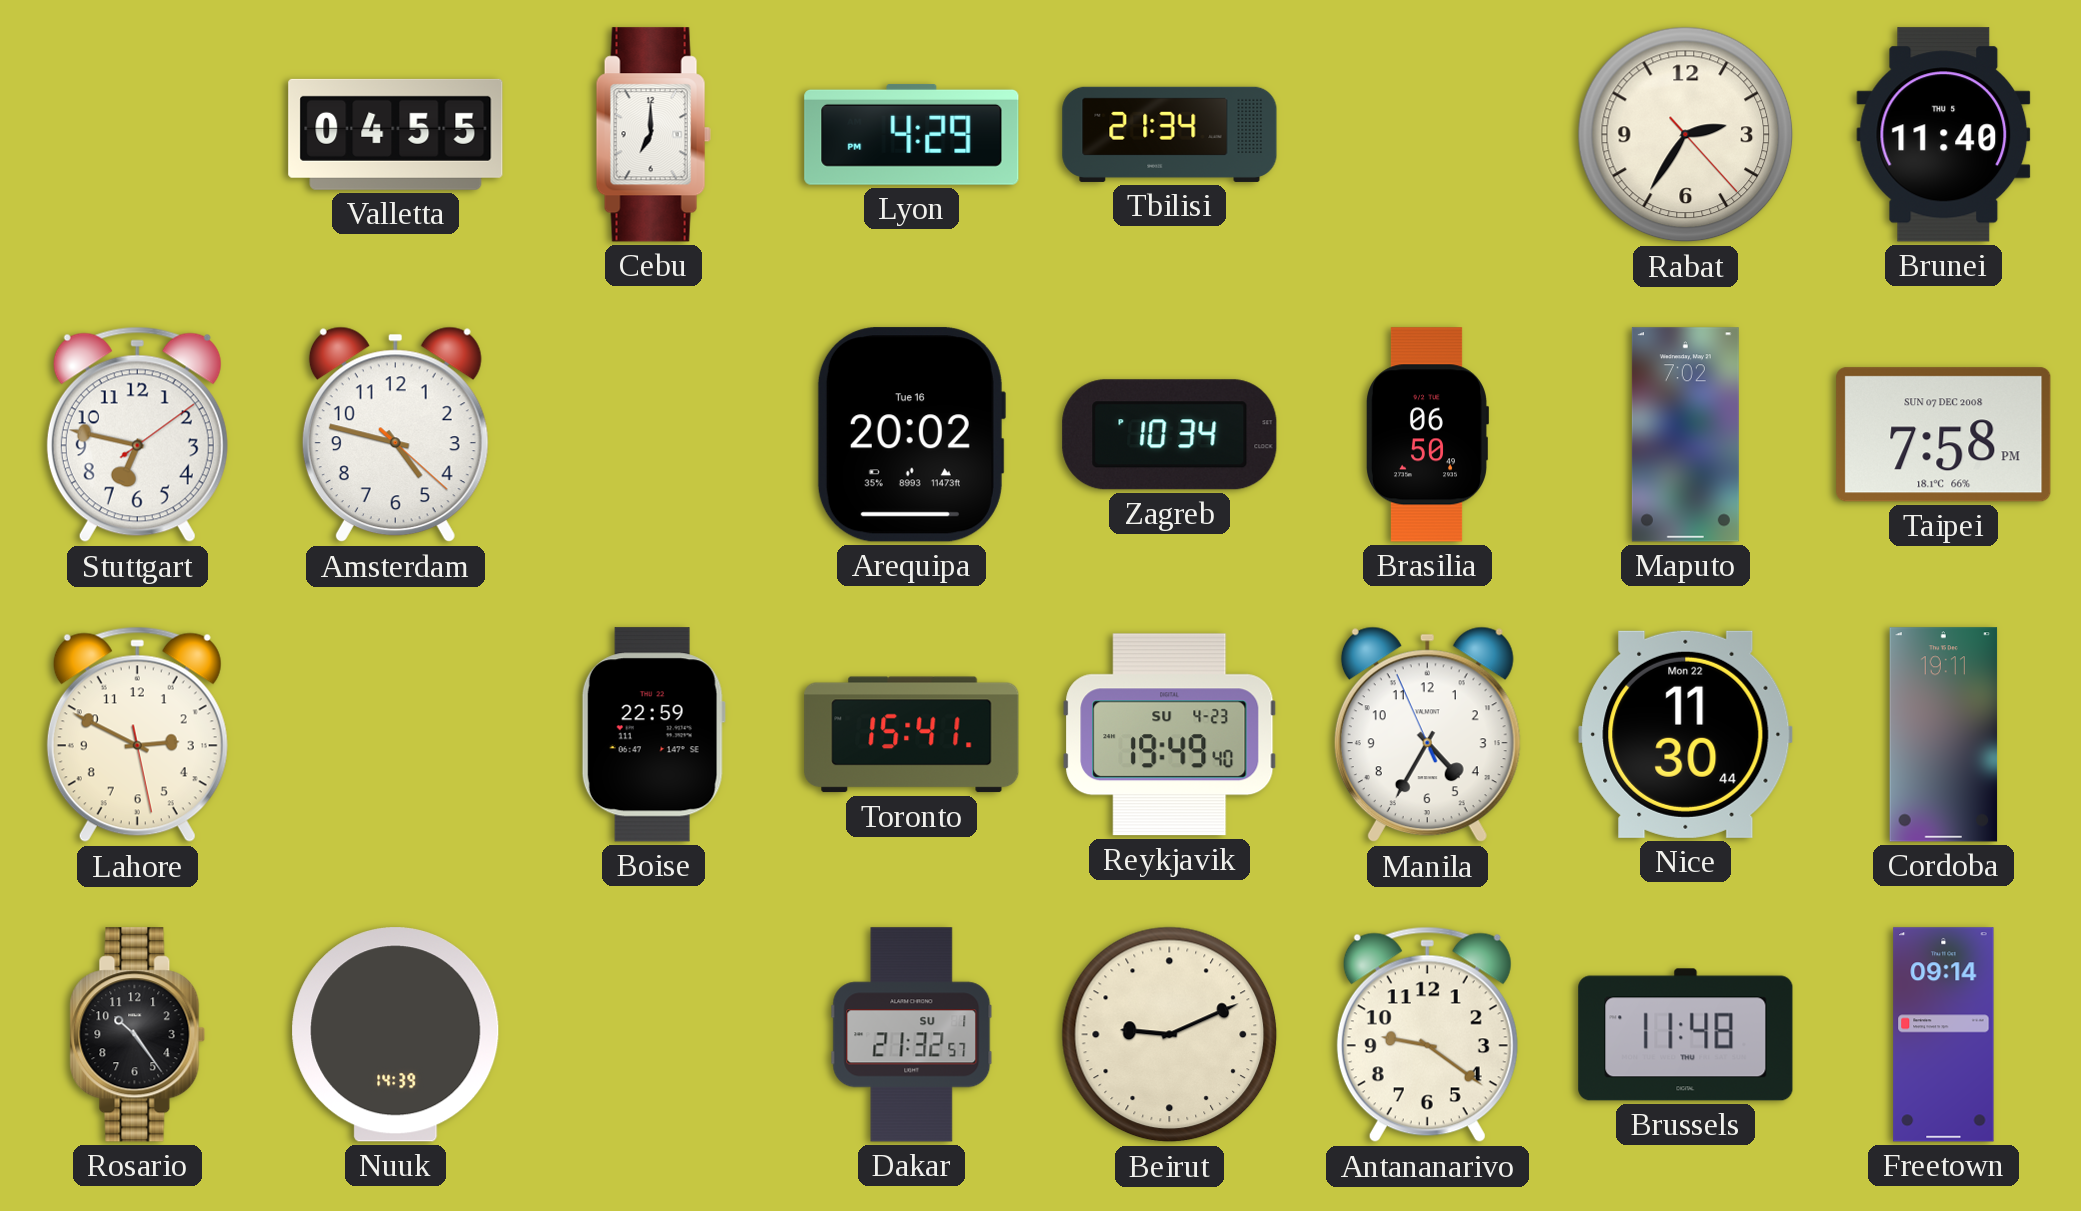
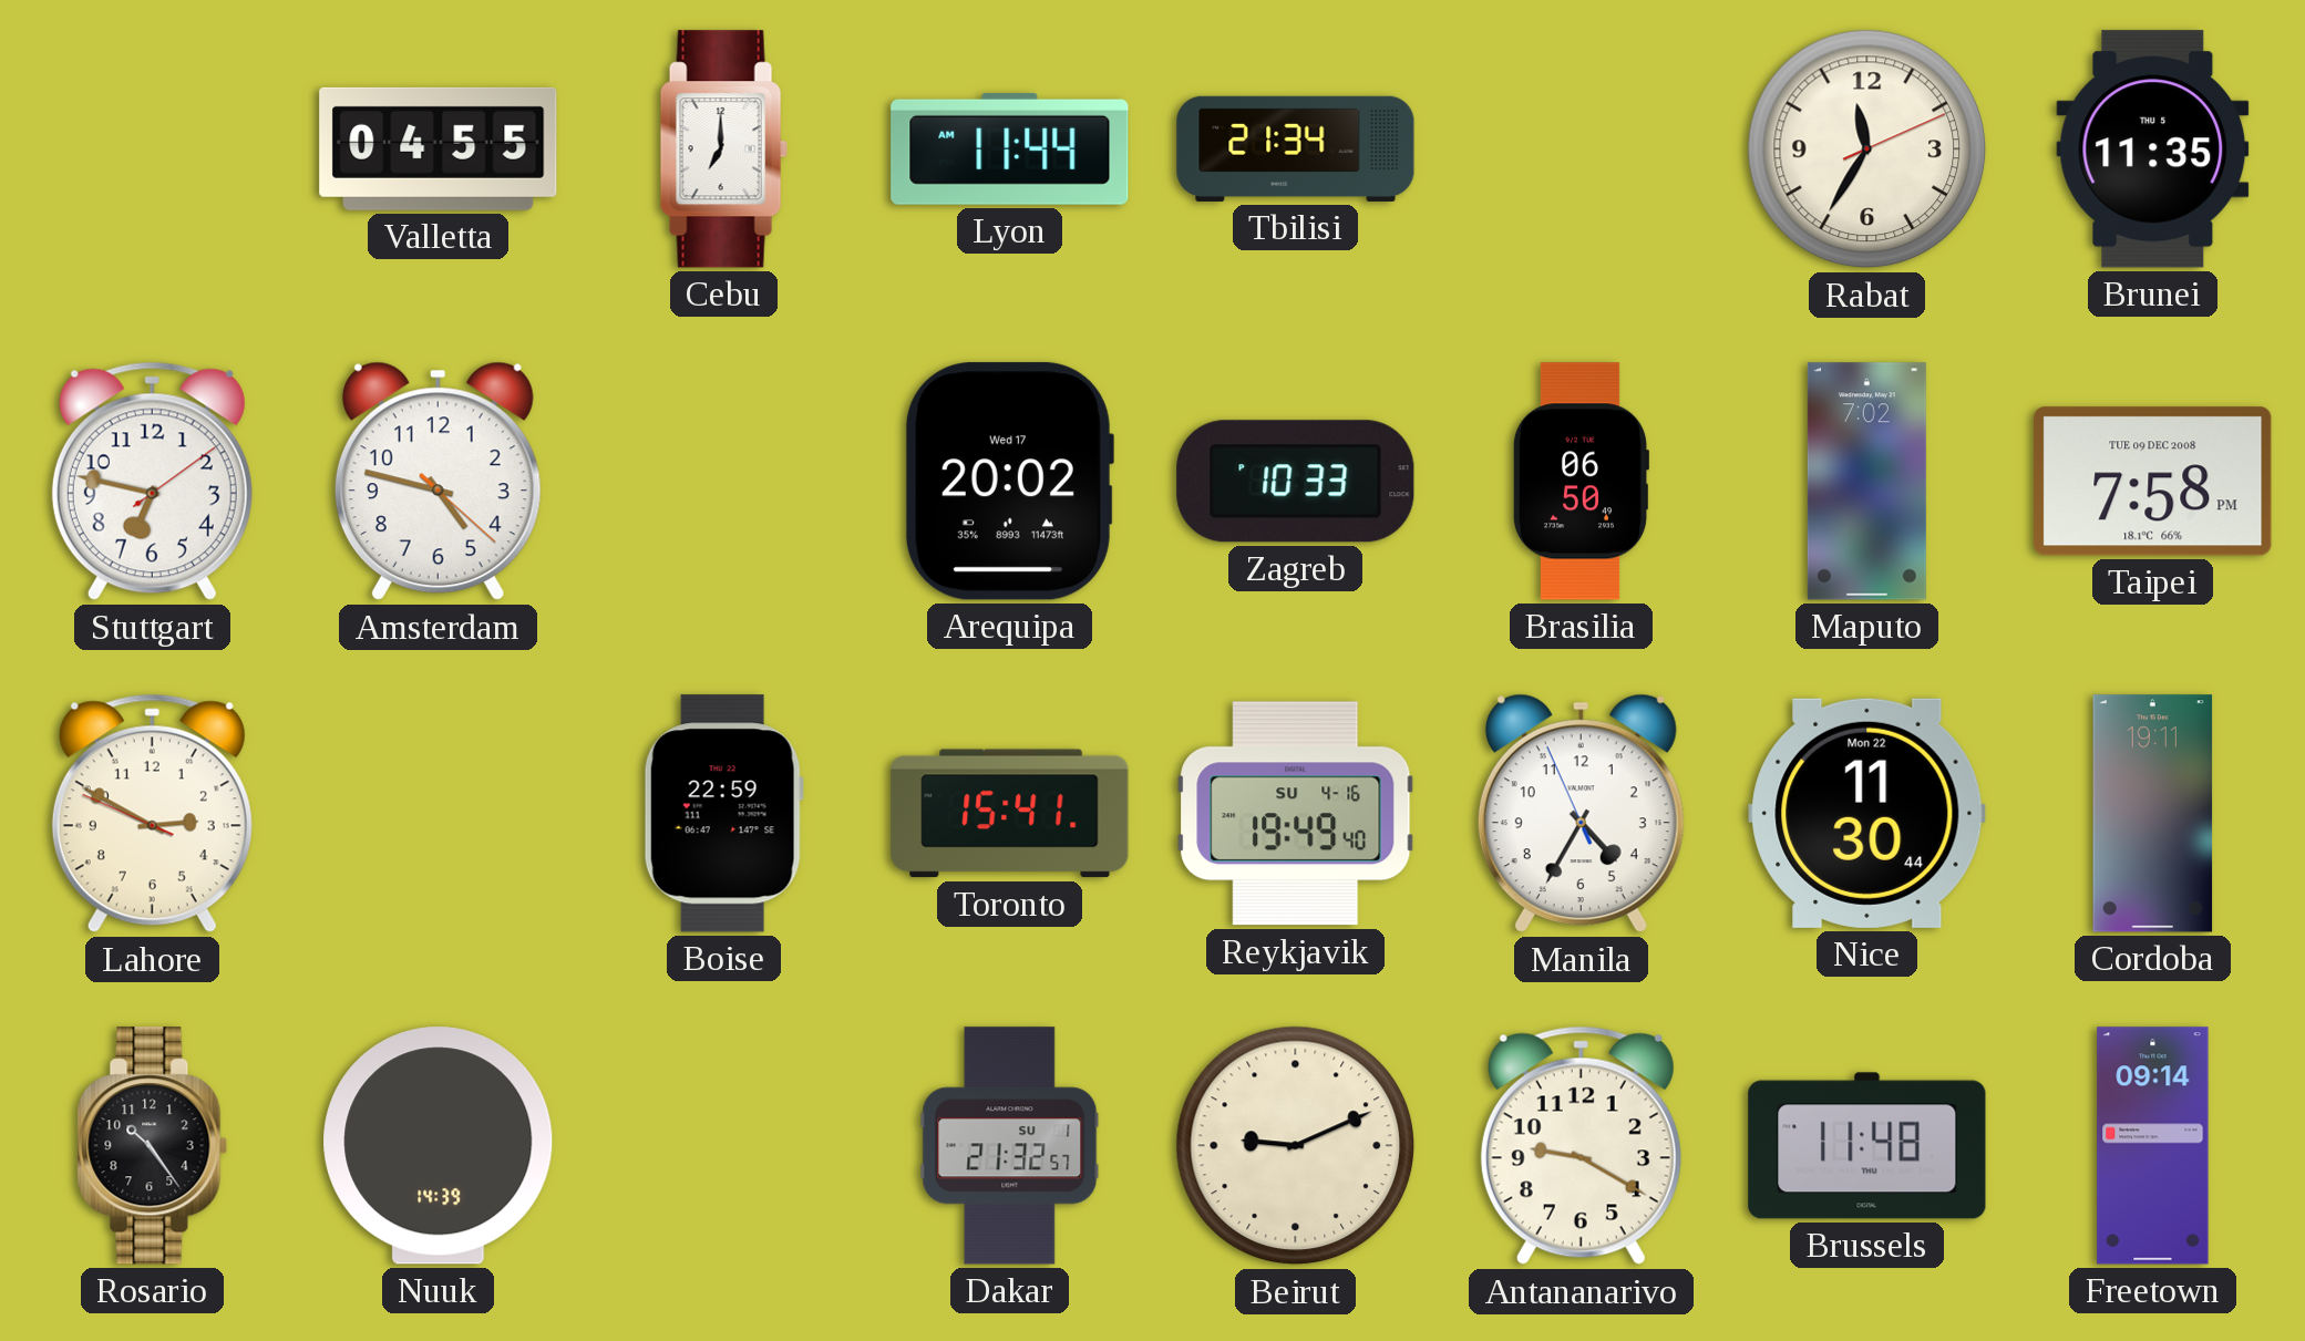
Lyon: 4:29 -> 11:44 (1010, 148)
Rabat: 2:35 -> 11:35 (1867, 149)
Brunei: 11:40 -> 11:35 (2153, 149)
Arequipa date: Tue 16 -> Wed 17 (1009, 482)
Zagreb: 10:34 -> 10:33 (1296, 482)
Taipei date: SUN 07 DEC 2008 -> TUE 09 DEC 2008 (2153, 482)
Lahore: 2:49:28 -> 2:49:49 (152, 814)
Reykjavik date: SU 4-23 -> SU 4-16 (1296, 814)
Antananarivo: 9:21 -> 9:20 (1581, 1146)
